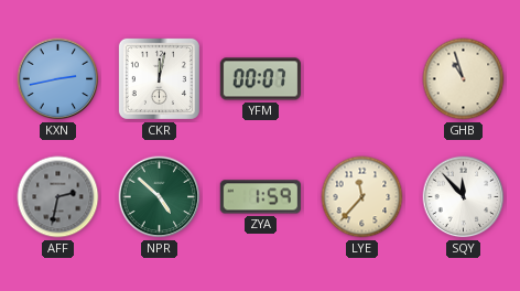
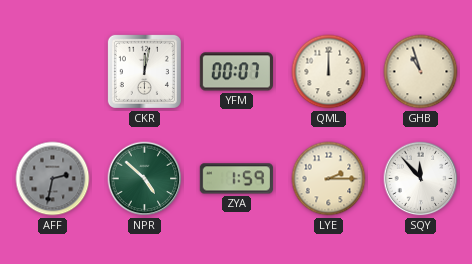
KXN: 2:43 -> none (58, 79)
QML: none -> 12:00 (329, 72)
LYE: 11:37 -> 2:15 (329, 179)
